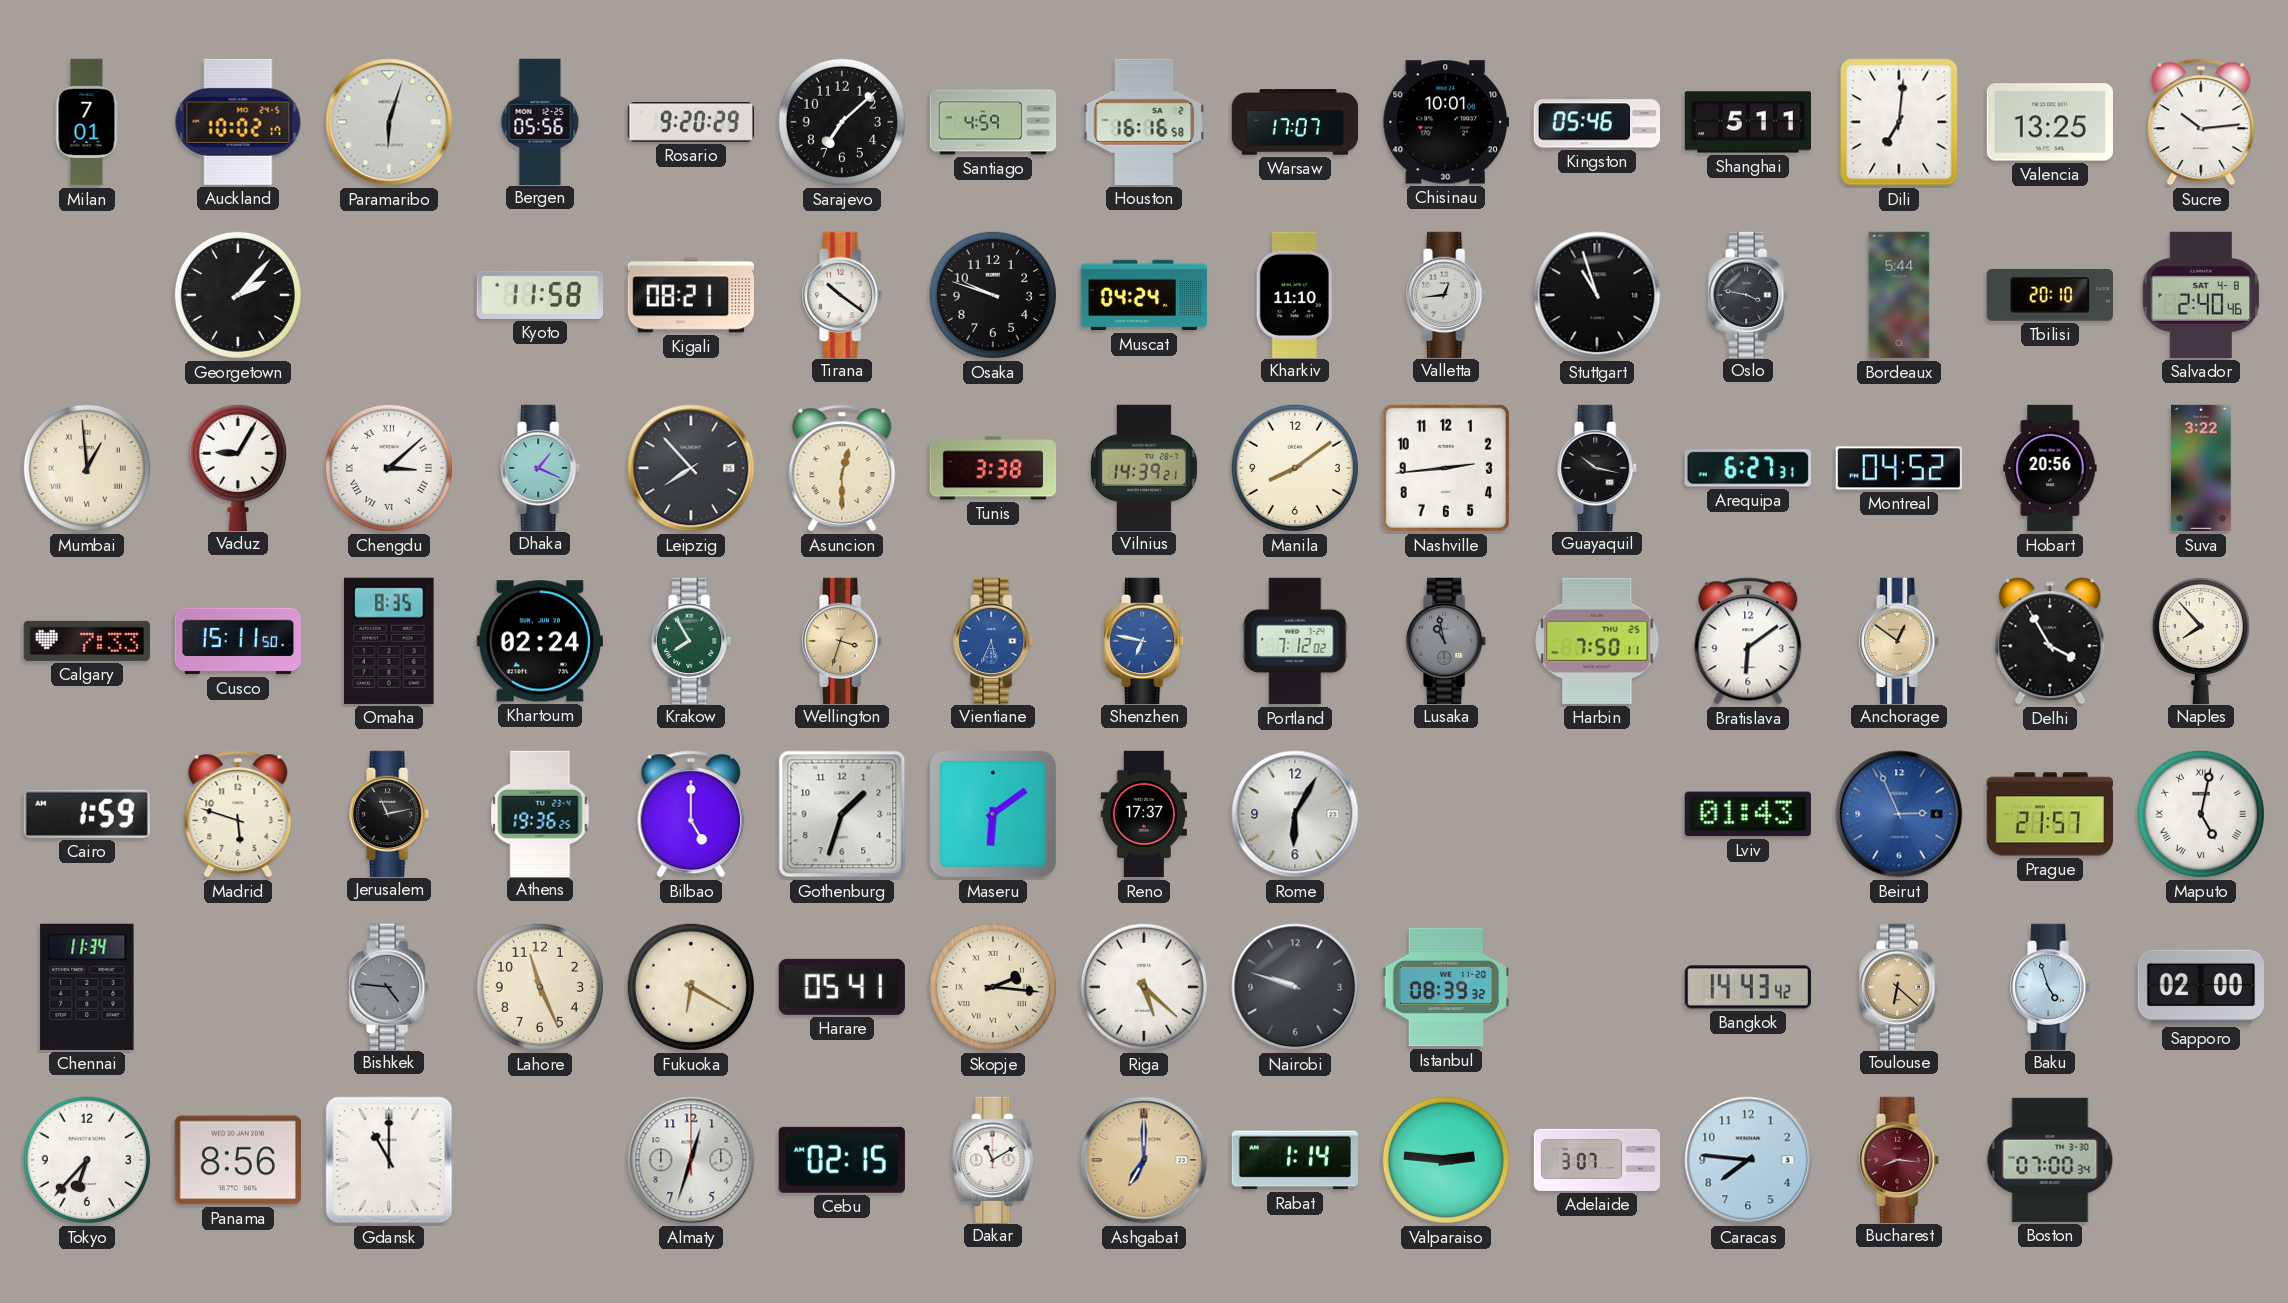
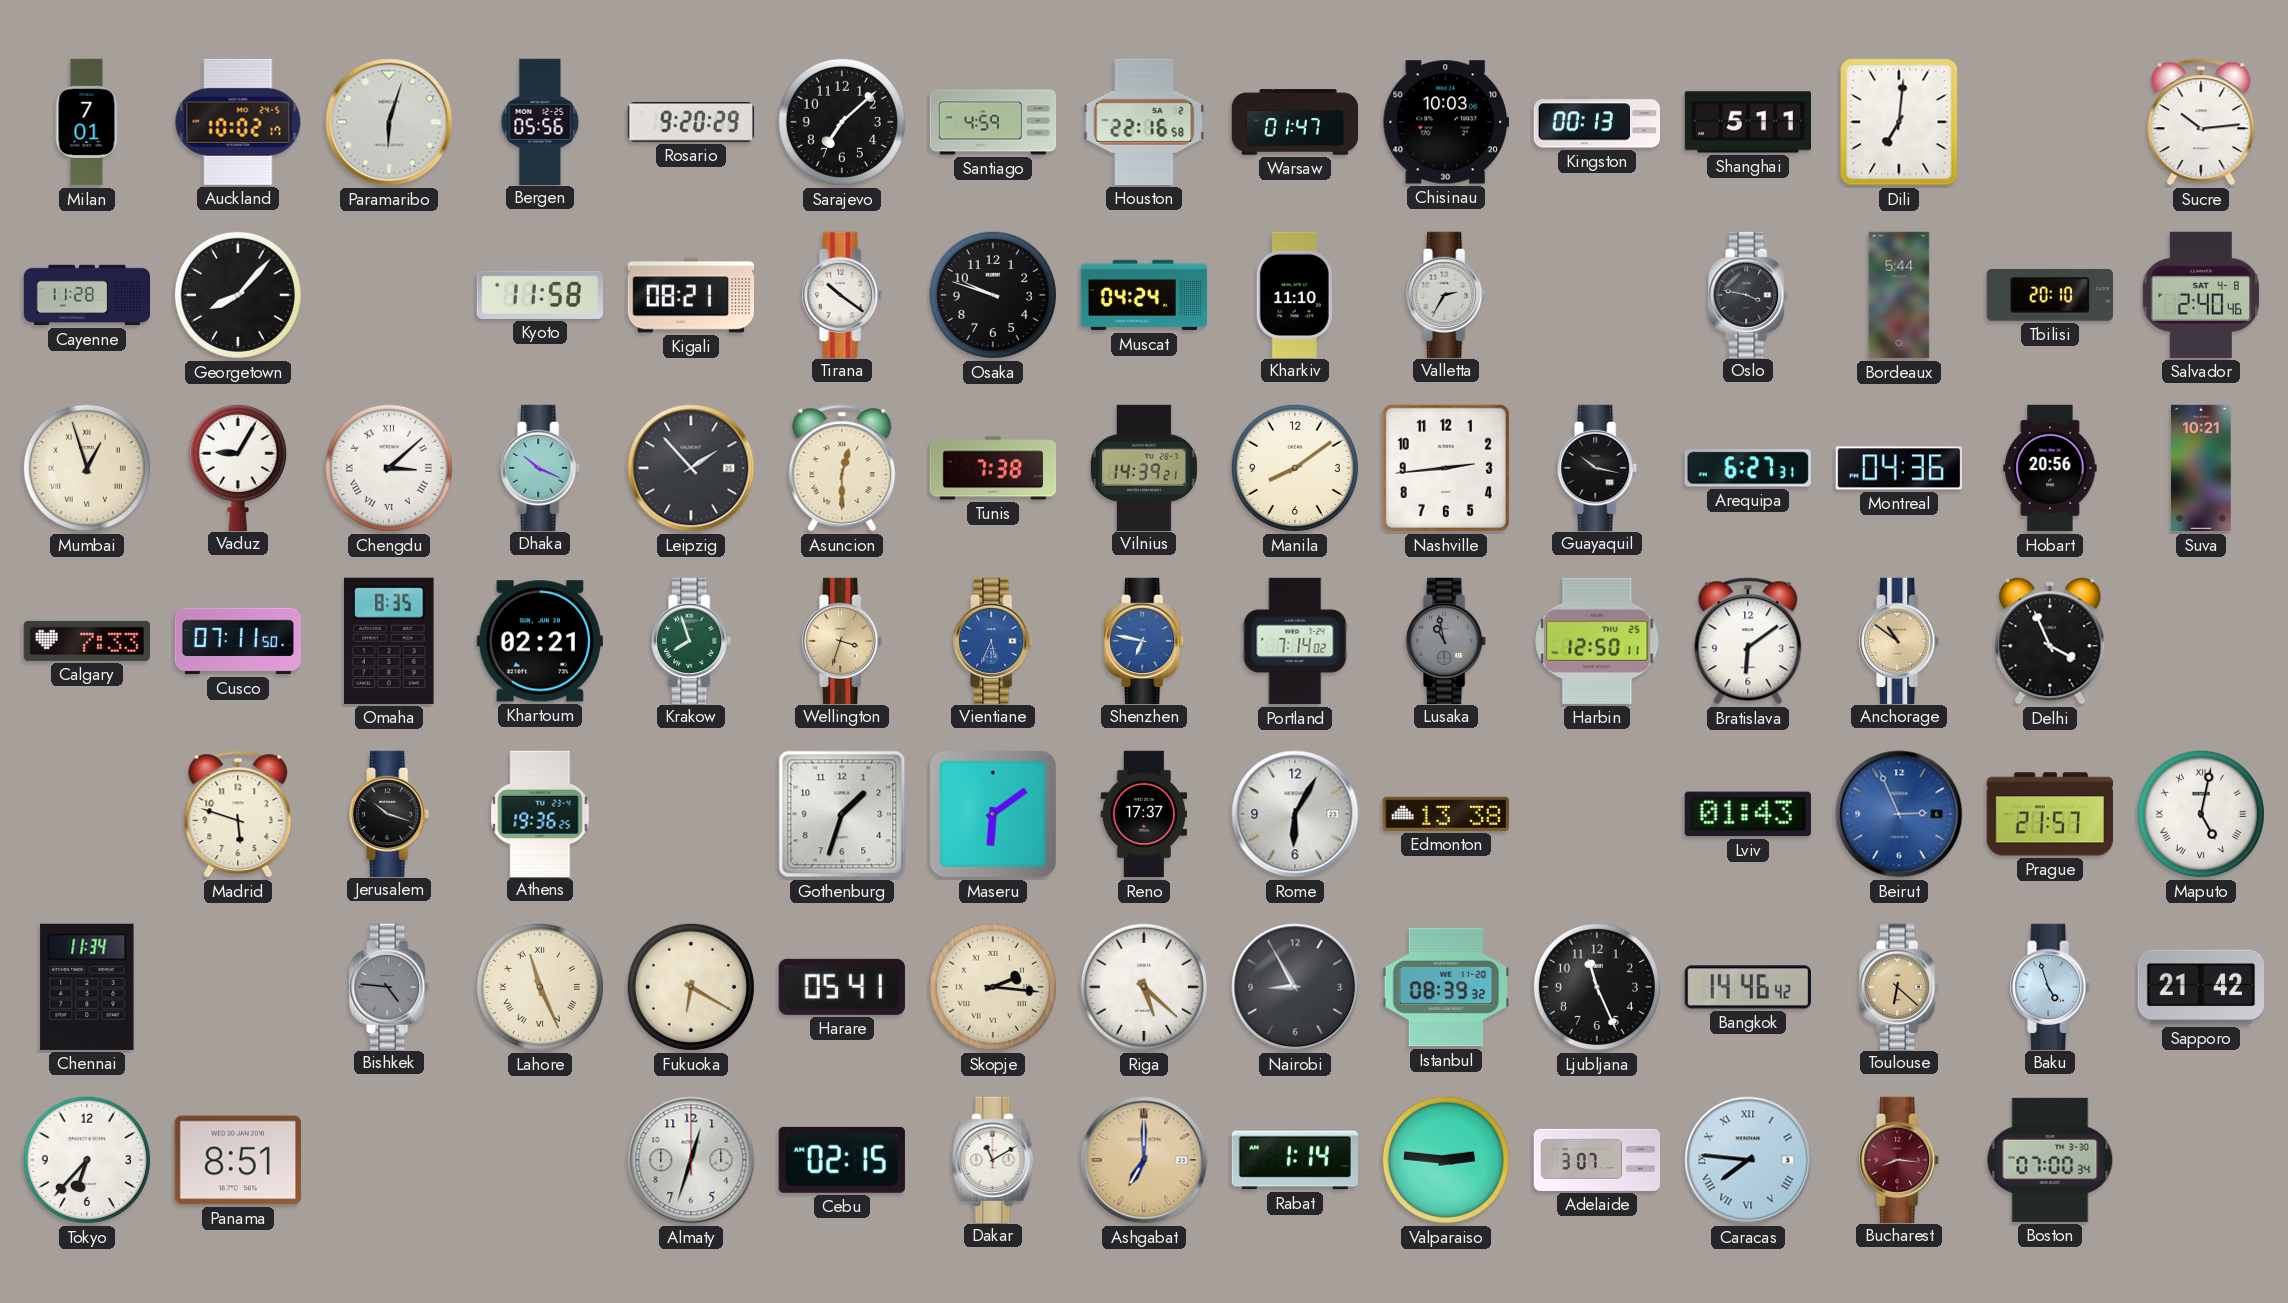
Houston: 16:16 -> 22:16 (1144, 122)
Warsaw: 17:07 -> 01:47 (1295, 122)
Chisinau: 10:01 -> 10:03 (1446, 122)
Kingston: 05:46 -> 00:13 (1596, 122)
Valencia: 13:25 -> none (2050, 122)
Cayenne: none -> 11:28 (87, 295)
Georgetown: 2:07 -> 8:07 (238, 295)
Valletta: 12:44 -> 2:35 (1447, 294)
Stuttgart: 10:57 -> none (1597, 295)
Mumbai: 12:59 -> 12:57 (87, 468)
Dhaka: 1:19 -> 10:19 (541, 467)
Leipzig: 7:53 -> 1:53 (691, 468)
Tunis: 3:38 -> 7:38 (993, 468)
Montreal: 04:52 -> 04:36 (1898, 468)
Suva: 3:22 -> 10:21 (2201, 468)
Cusco: 15:11 -> 07:11 (237, 641)
Khartoum: 02:24 -> 02:21 (540, 641)
Krakow: 7:55 -> 7:57 (692, 640)
Portland: 7:12 -> 7:14 (1295, 641)
Harbin: 7:50 -> 12:50 (1597, 641)
Anchorage: 12:51 -> 10:51 (1900, 640)
Delhi: 3:55 -> 3:56 (2050, 641)
Naples: 7:53 -> none (2201, 640)
Cairo: 1:59 -> none (87, 814)
Jerusalem: 11:13 -> 10:18 (390, 813)
Bilbao: 5:00 -> none (691, 814)
Edmonton: none -> 13:38 (1445, 814)
Lahore numerals: Arabic -> Roman (540, 987)
Nairobi: 9:48 -> 8:55 (1295, 987)
Ljubljana: none -> 11:26 (1597, 987)
Bangkok: 14:43 -> 14:46 (1747, 987)
Sapporo: 02:00 -> 21:42 (2200, 987)
Panama: 8:56 -> 8:51 (238, 1160)
Gdansk: 11:00 -> none (389, 1160)
Caracas numerals: Arabic -> Roman (1748, 1160)
